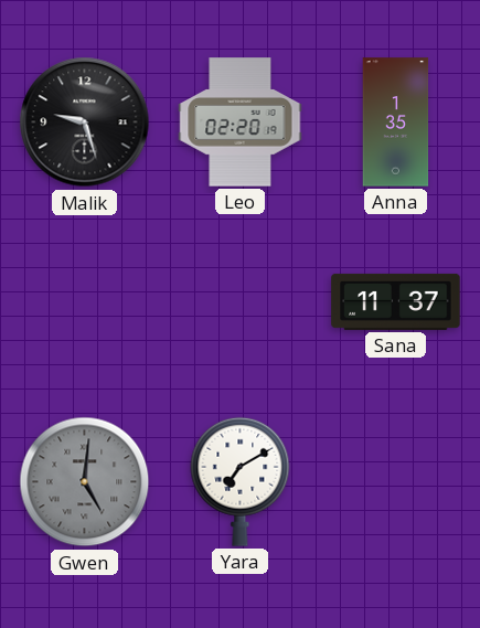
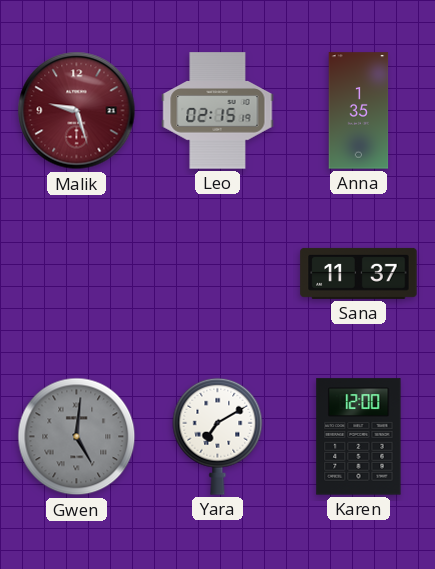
Malik dial: black -> burgundy (77, 111)
Leo: 02:20 -> 02:15 (218, 111)
Karen: none -> 12:00 (359, 437)
